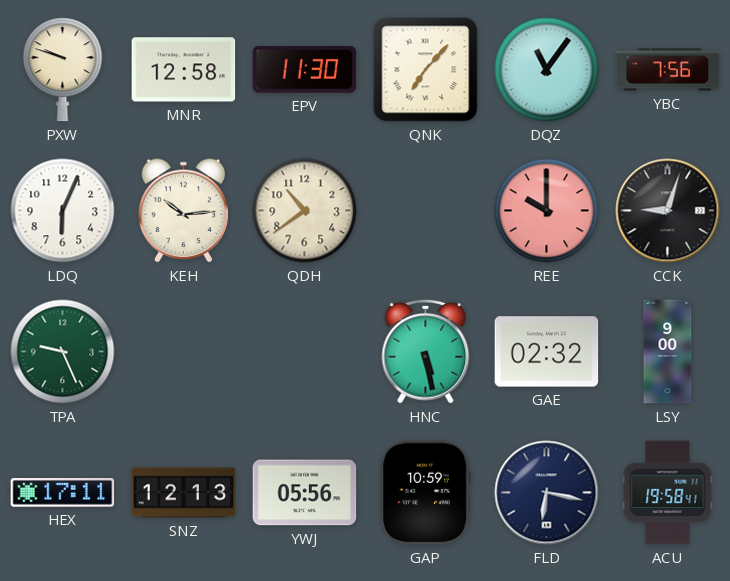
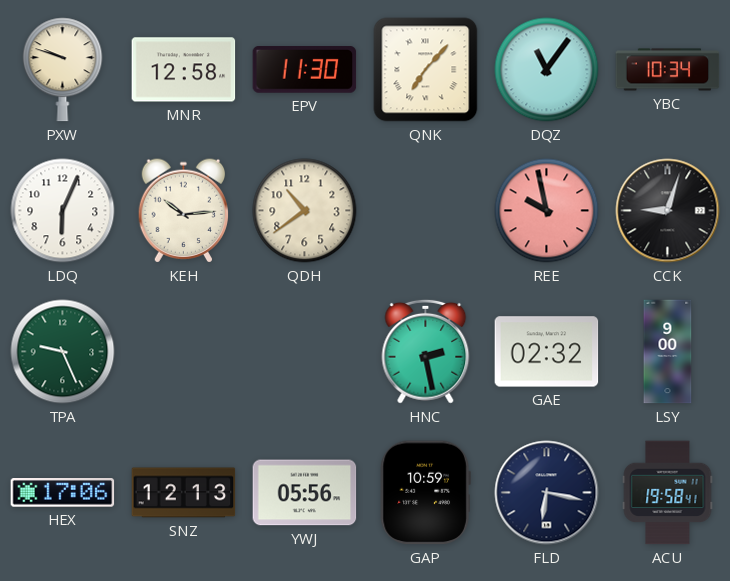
YBC: 7:56 -> 10:34 (668, 70)
REE: 10:00 -> 9:58 (547, 211)
HNC: 5:28 -> 2:28 (426, 351)
HEX: 17:11 -> 17:06 (63, 493)
